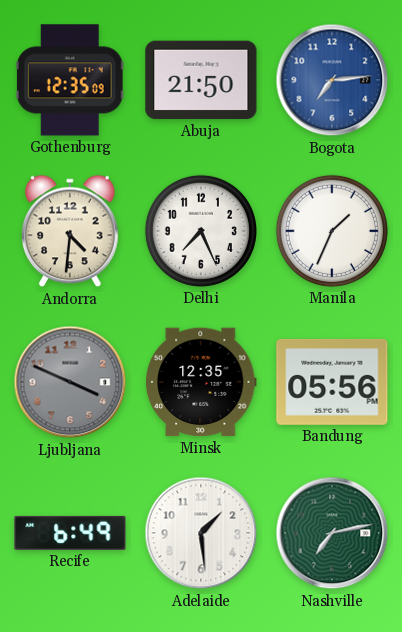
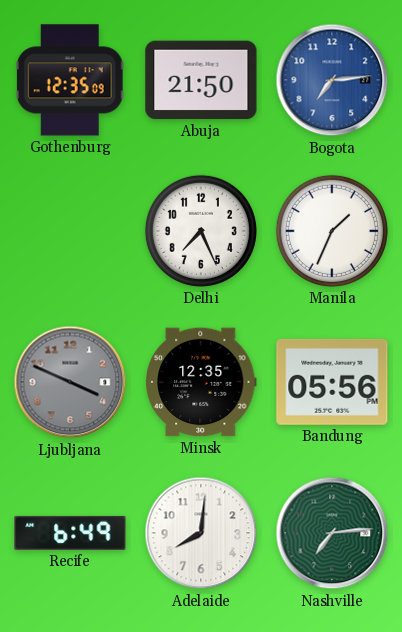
Andorra: 4:31 -> none (71, 231)
Adelaide: 1:29 -> 8:01 (201, 533)
Nashville: 7:13 -> 7:14 (332, 533)
